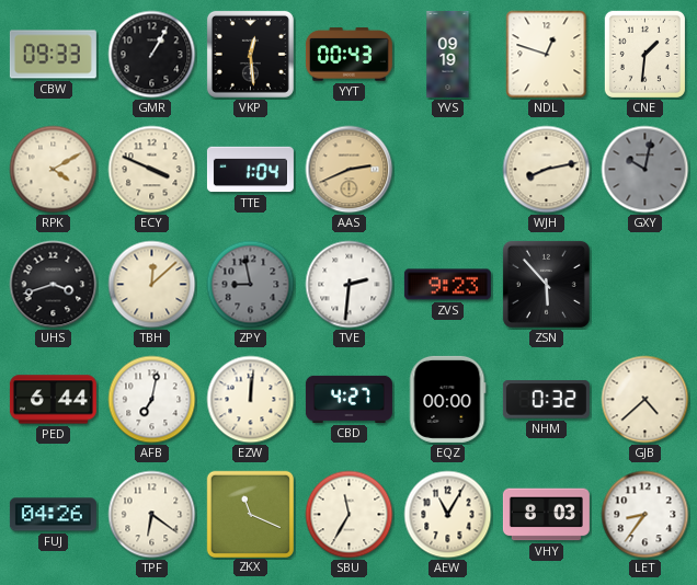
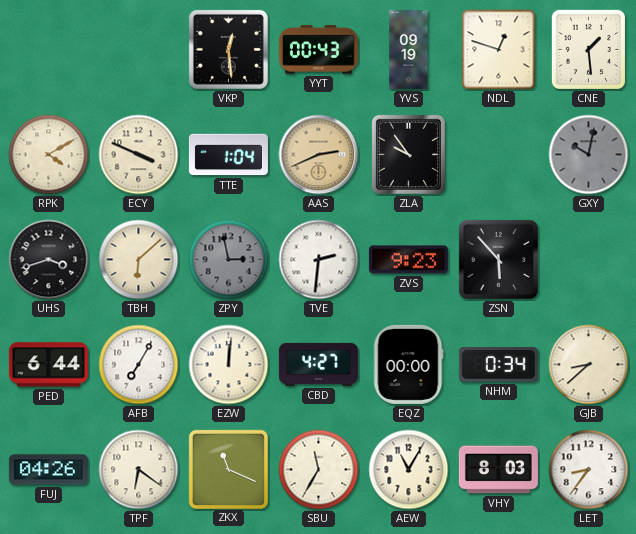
CBW: 09:33 -> none (53, 55)
GMR: 1:05 -> none (152, 55)
CNE: 1:31 -> 1:29 (588, 49)
ZLA: none -> 9:54 (408, 154)
WJH: 8:13 -> none (547, 170)
TBH: 12:08 -> 6:08 (139, 260)
ZPY: 8:58 -> 2:58 (229, 260)
AFB: 7:02 -> 7:05 (139, 365)
NHM: 0:32 -> 0:34 (498, 365)
GJB: 4:38 -> 8:38 (589, 365)
